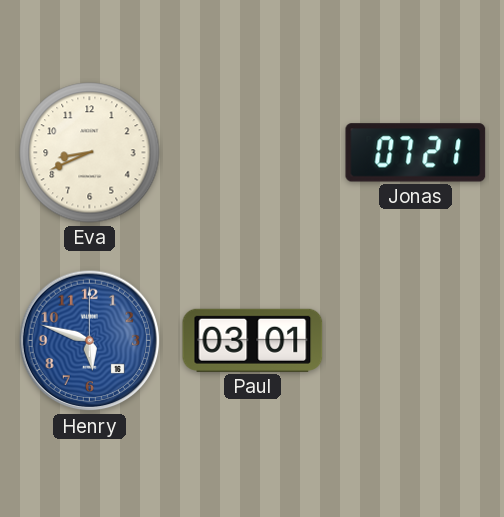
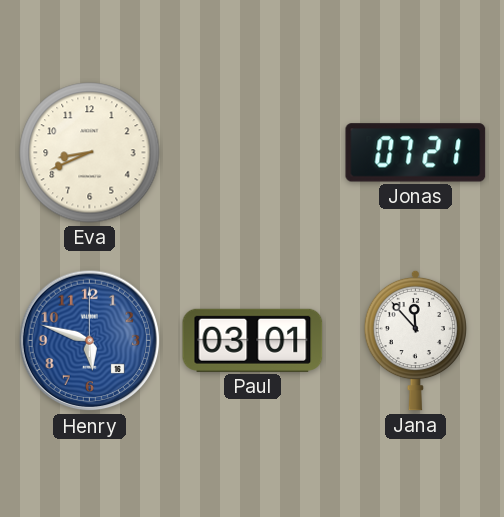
Jana: none -> 11:53 (415, 340)
